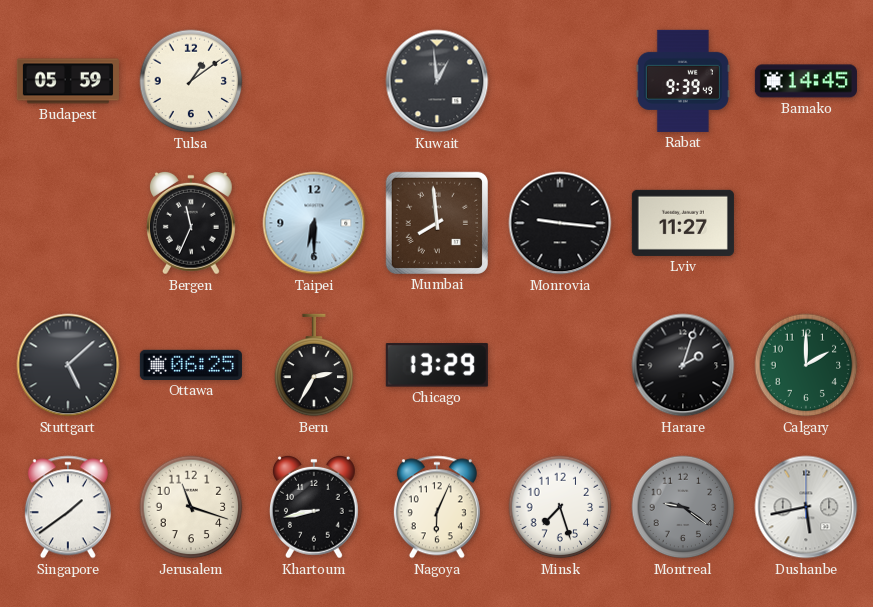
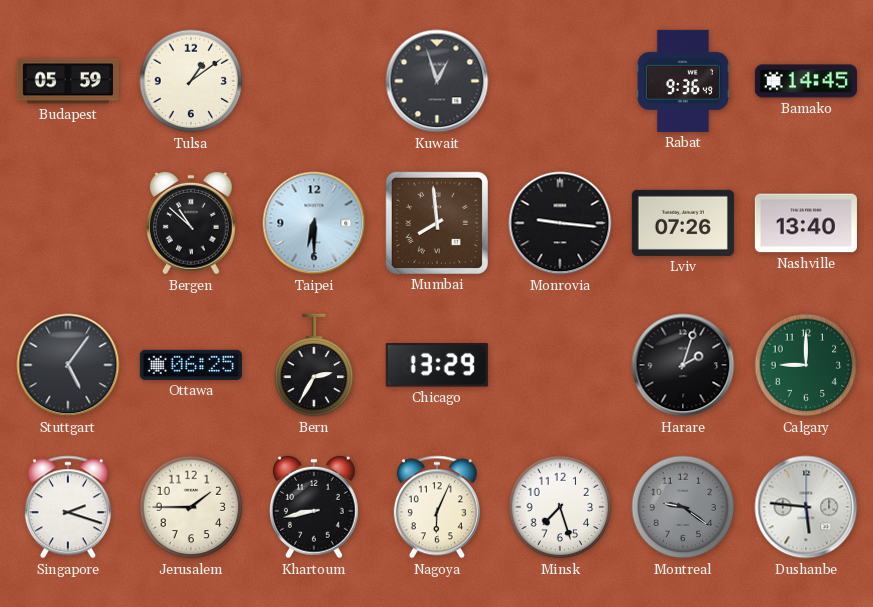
Kuwait: 12:59 -> 12:57 (437, 81)
Rabat: 9:39 -> 9:36 (683, 81)
Bergen: 11:34 -> 10:52 (191, 223)
Lviv: 11:27 -> 07:26 (683, 223)
Nashville: none -> 13:40 (806, 223)
Stuttgart: 5:08 -> 5:06 (68, 365)
Calgary: 2:00 -> 9:00 (806, 365)
Singapore: 1:39 -> 2:18 (68, 507)
Jerusalem: 11:18 -> 1:45 (191, 507)
Dushanbe: 5:43 -> 5:46 (806, 507)
